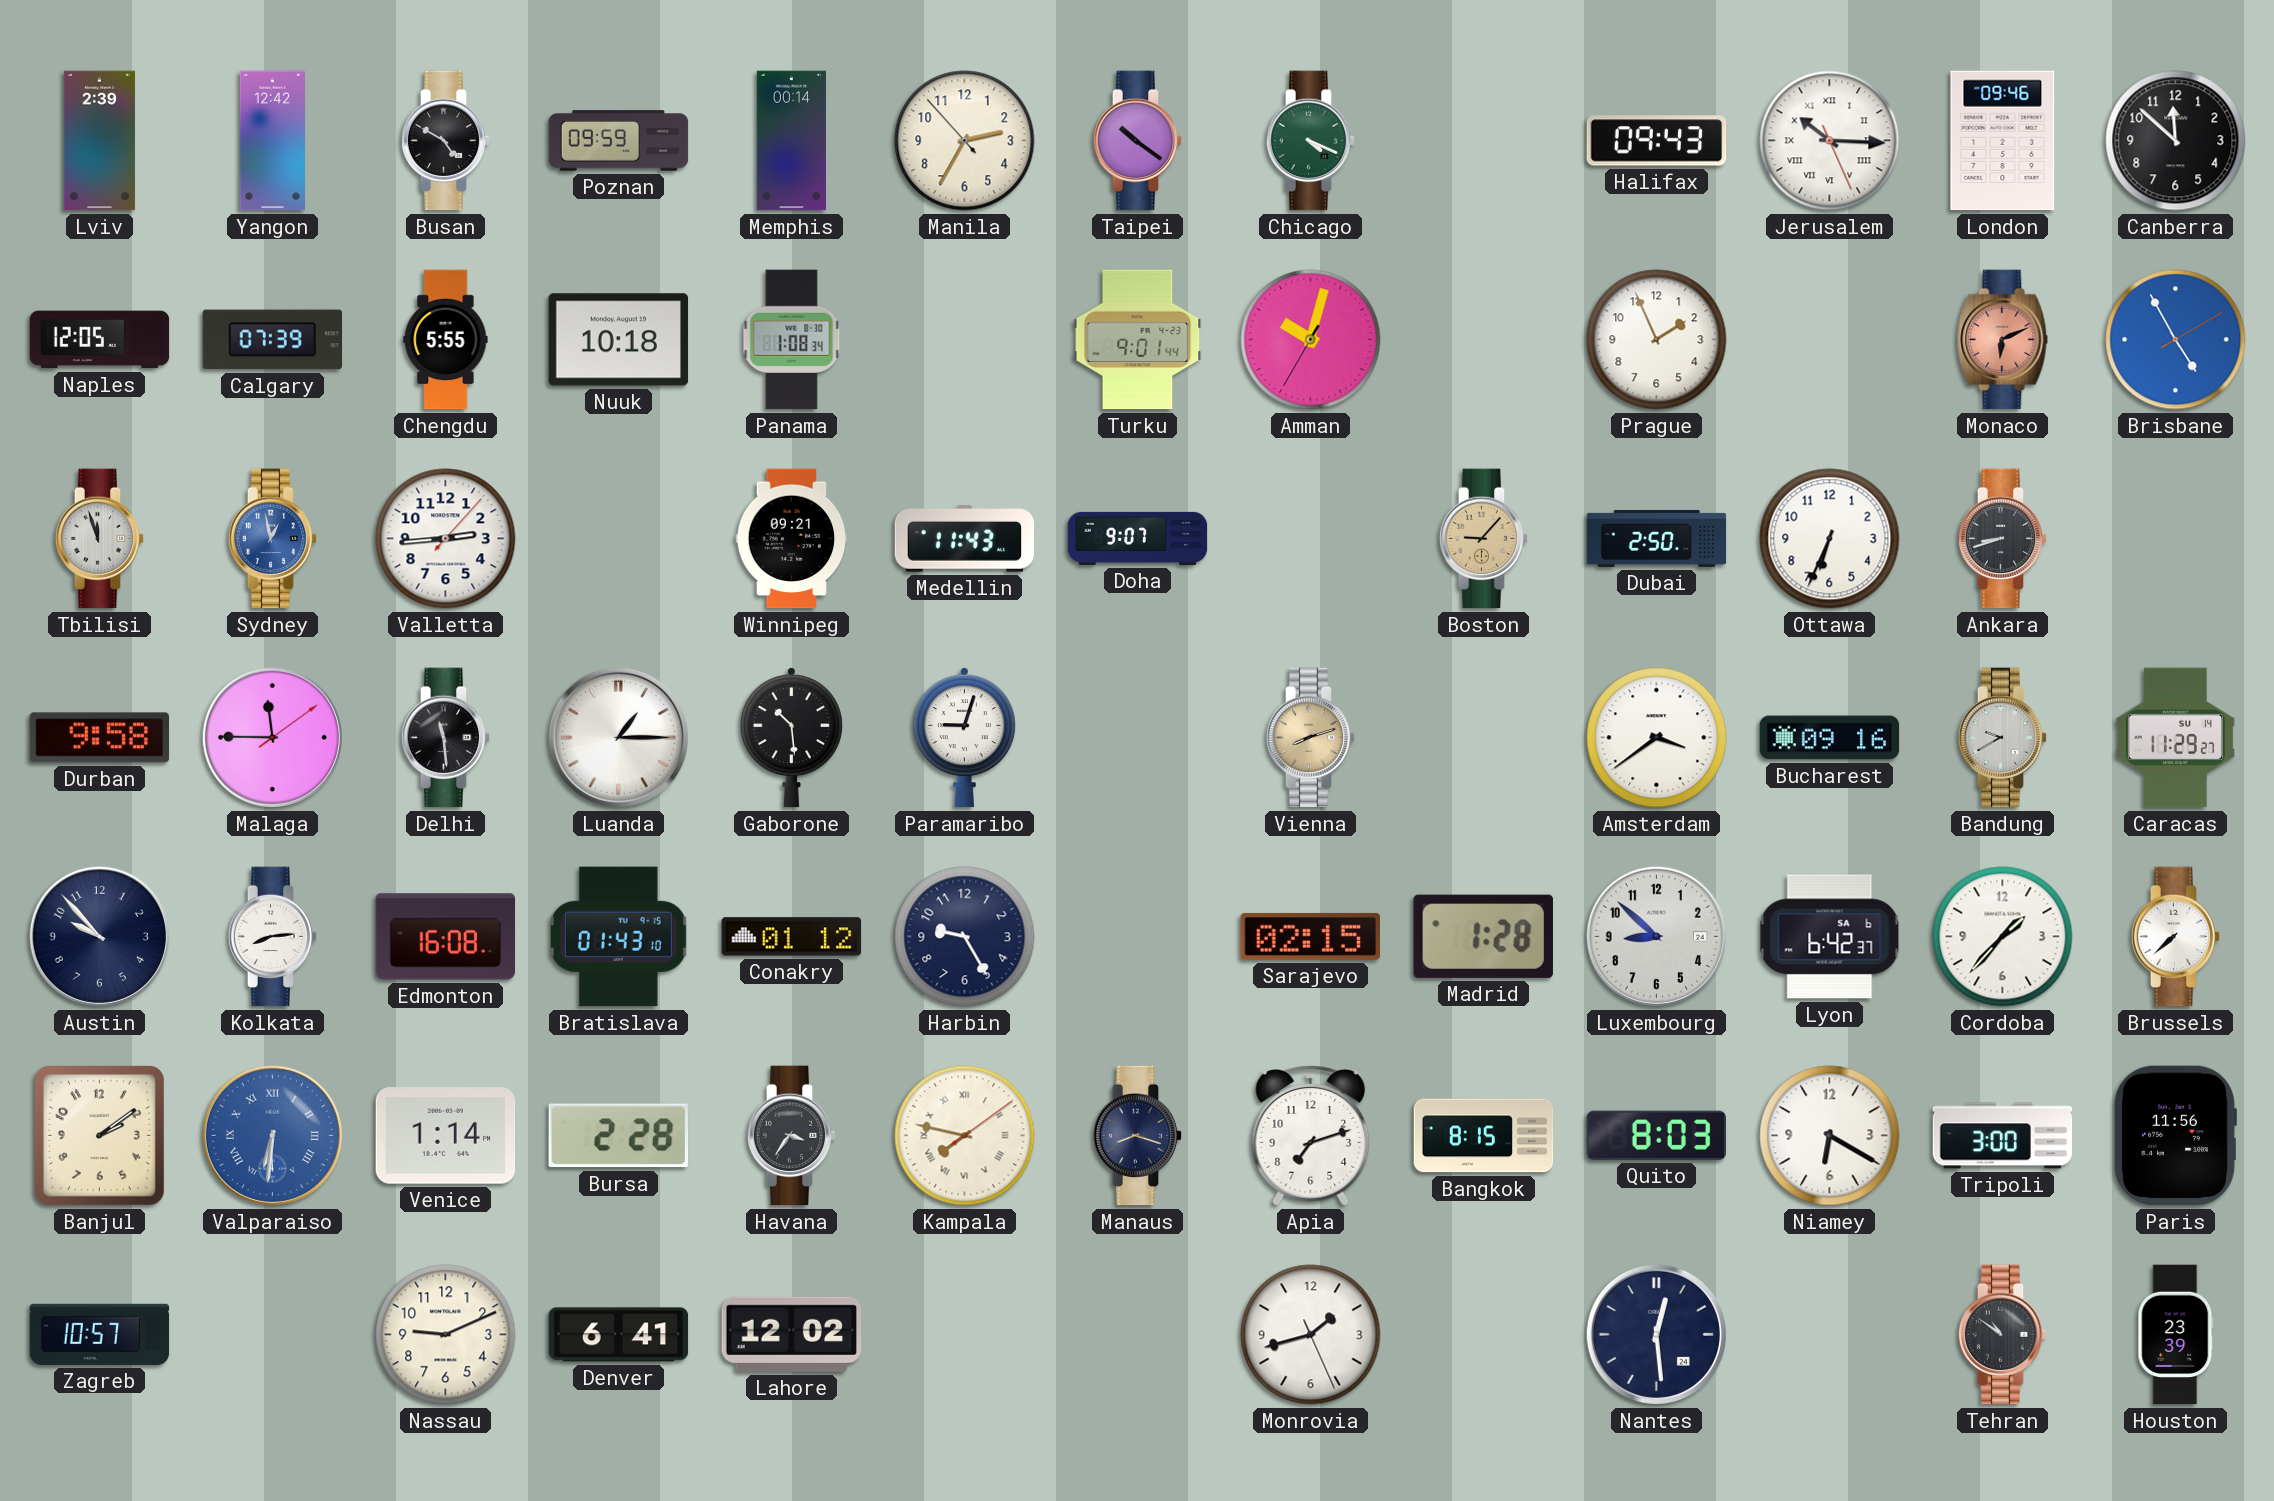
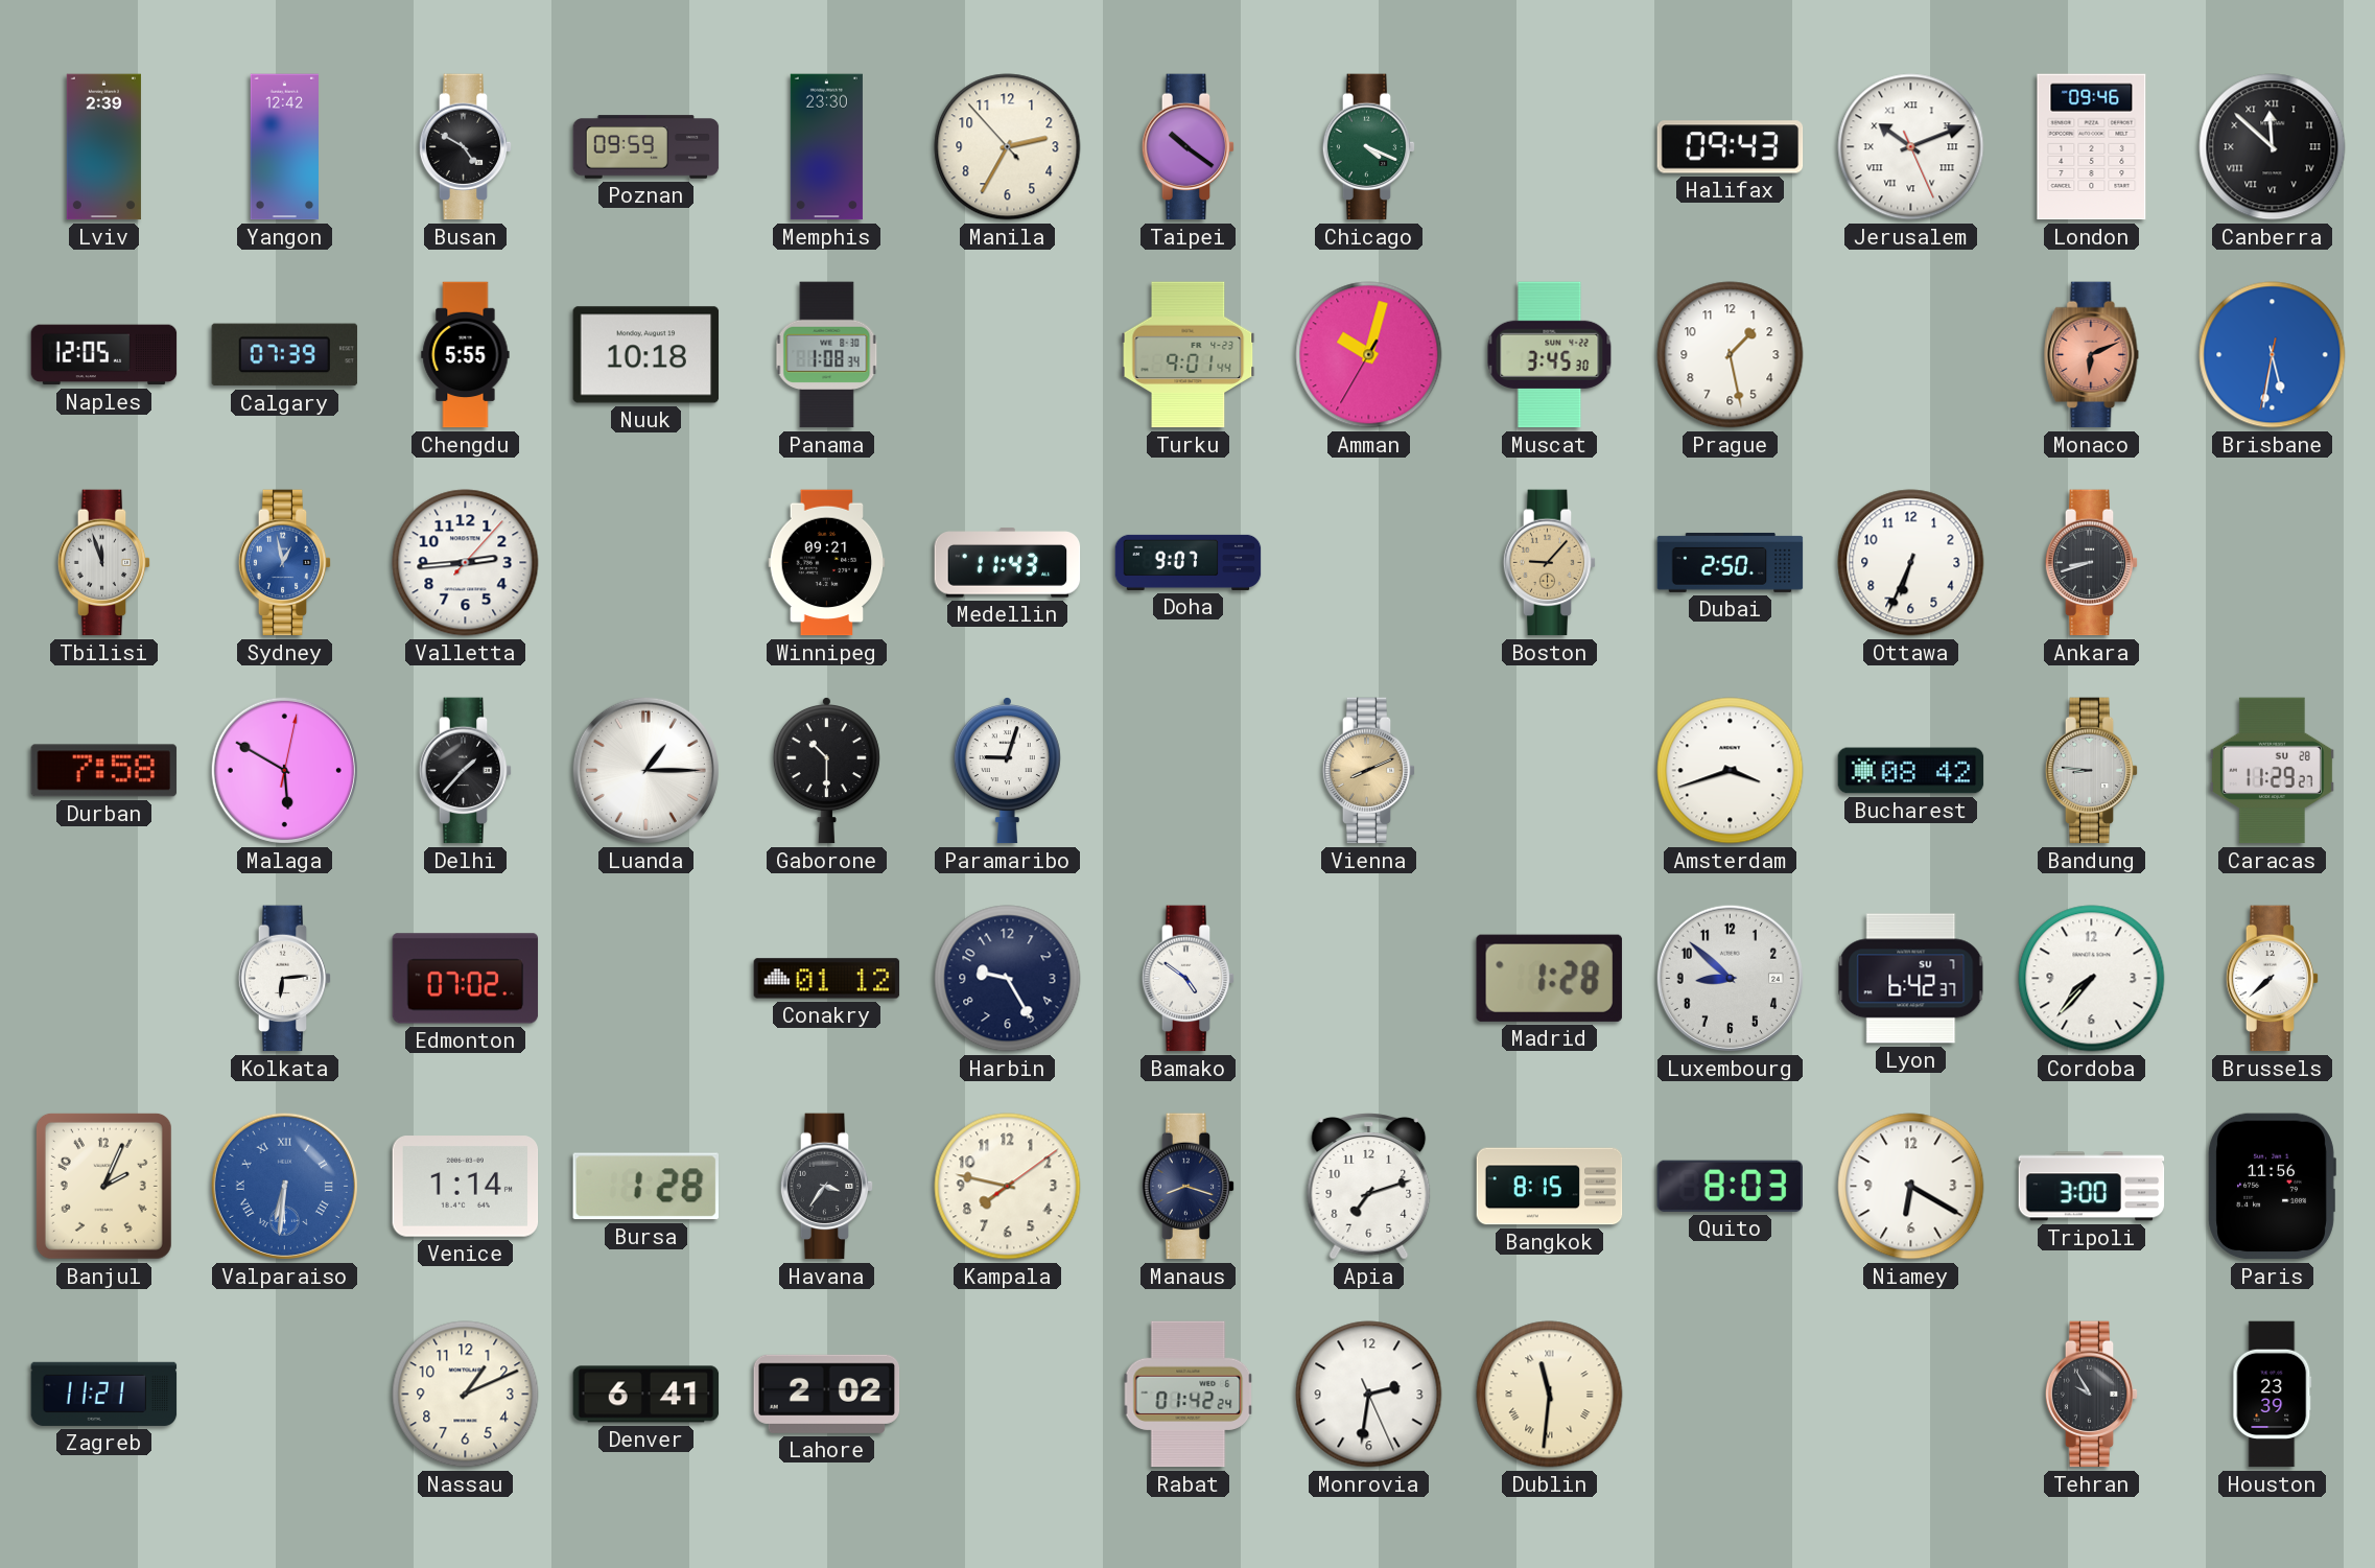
Memphis: 00:14 -> 23:30 (826, 147)
Jerusalem: 10:15 -> 10:11 (1911, 147)
Canberra numerals: Arabic -> Roman (2273, 147)
Muscat: none -> 3:45 (1550, 355)
Prague: 1:56 -> 1:28 (1731, 355)
Brisbane: 4:55 -> 5:31 (2273, 355)
Durban: 9:58 -> 7:58 (104, 771)
Malaga: 11:45 -> 5:50 (284, 770)
Delhi: 11:29 -> 1:37 (466, 771)
Gaborone: 10:29 -> 10:30 (826, 771)
Vienna: 8:12 -> 8:11 (1369, 771)
Amsterdam: 3:39 -> 3:42 (1731, 771)
Bucharest: 09:16 -> 08:42 (1911, 771)
Bandung: 9:40 -> 8:46 (2092, 771)
Caracas date: SU 14 -> SU 28 (2272, 771)
Austin: 9:53 -> none (99, 936)
Kolkata: 8:14 -> 6:14 (285, 979)
Edmonton: 16:08 -> 07:02 (466, 979)
Bratislava: 01:43 -> none (618, 937)
Bamako: none -> 4:51 (1189, 979)
Sarajevo: 02:15 -> none (1310, 936)
Lyon date: SA 6 -> SU 7 (1911, 979)
Cordoba: 1:37 -> 7:37 (2092, 979)
Banjul: 2:09 -> 2:04 (103, 1186)
Bursa: 2:28 -> 1:28 (645, 1187)
Kampala numerals: Roman -> Arabic (1008, 1187)
Zagreb: 10:57 -> 11:21 (104, 1394)
Nassau: 9:11 -> 1:11 (466, 1395)
Lahore: 12:02 -> 2:02 (827, 1394)
Rabat: none -> 01:42 (1189, 1395)
Monrovia: 1:42 -> 2:31 (1369, 1395)
Dublin: none -> 11:31 (1550, 1395)
Nantes: 12:29 -> none (1656, 1334)
Tehran: 10:51 -> 9:55 (2092, 1395)
